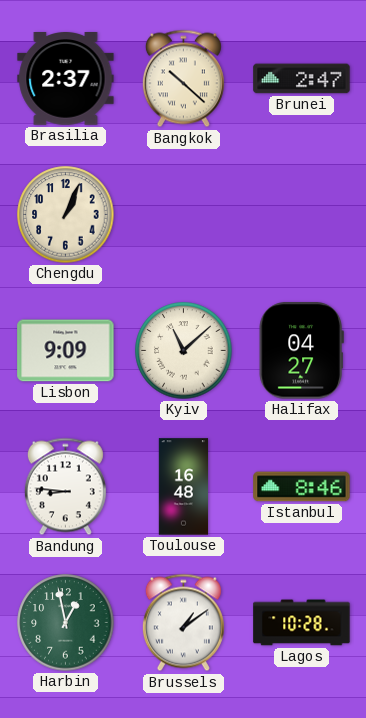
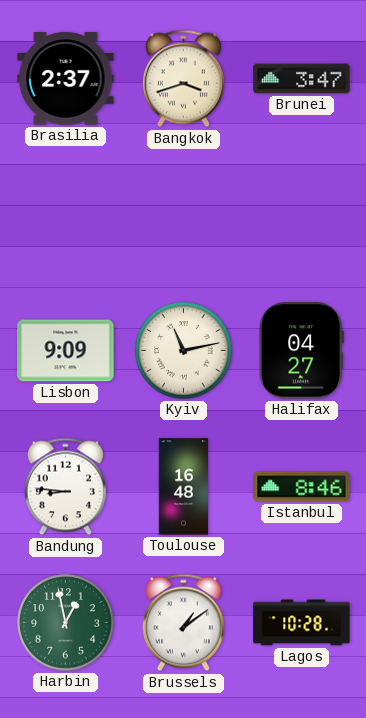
Bangkok: 10:22 -> 3:42 (183, 79)
Brunei: 2:47 -> 3:47 (302, 79)
Chengdu: 1:04 -> none (66, 215)
Kyiv: 11:08 -> 11:13 (184, 351)
